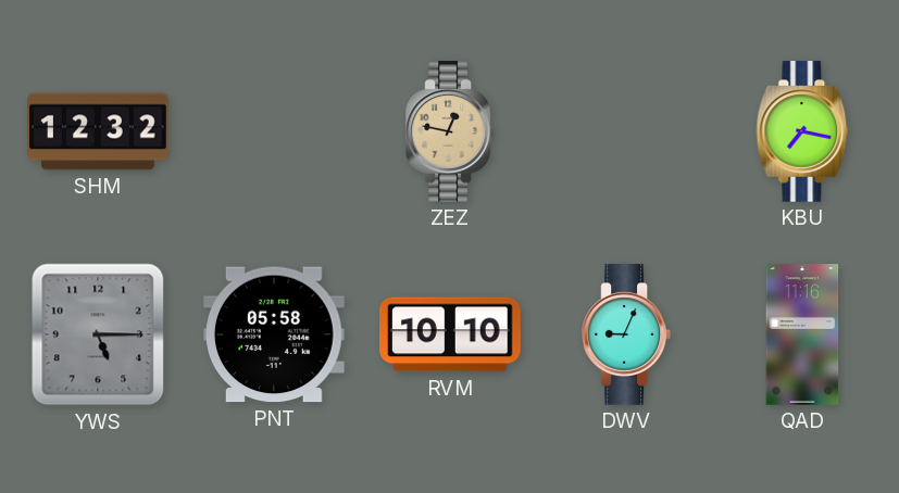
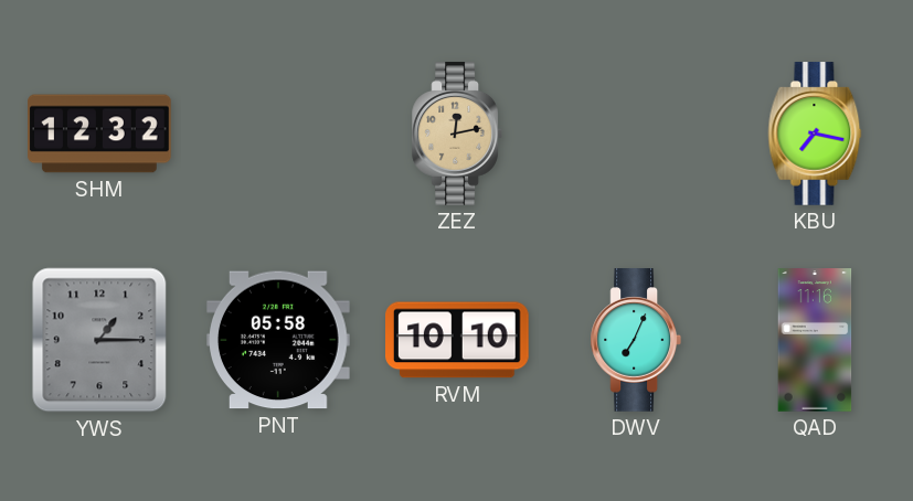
ZEZ: 12:47 -> 12:13 (456, 134)
YWS: 5:15 -> 1:15 (99, 340)
DWV: 9:04 -> 7:04 (635, 340)
